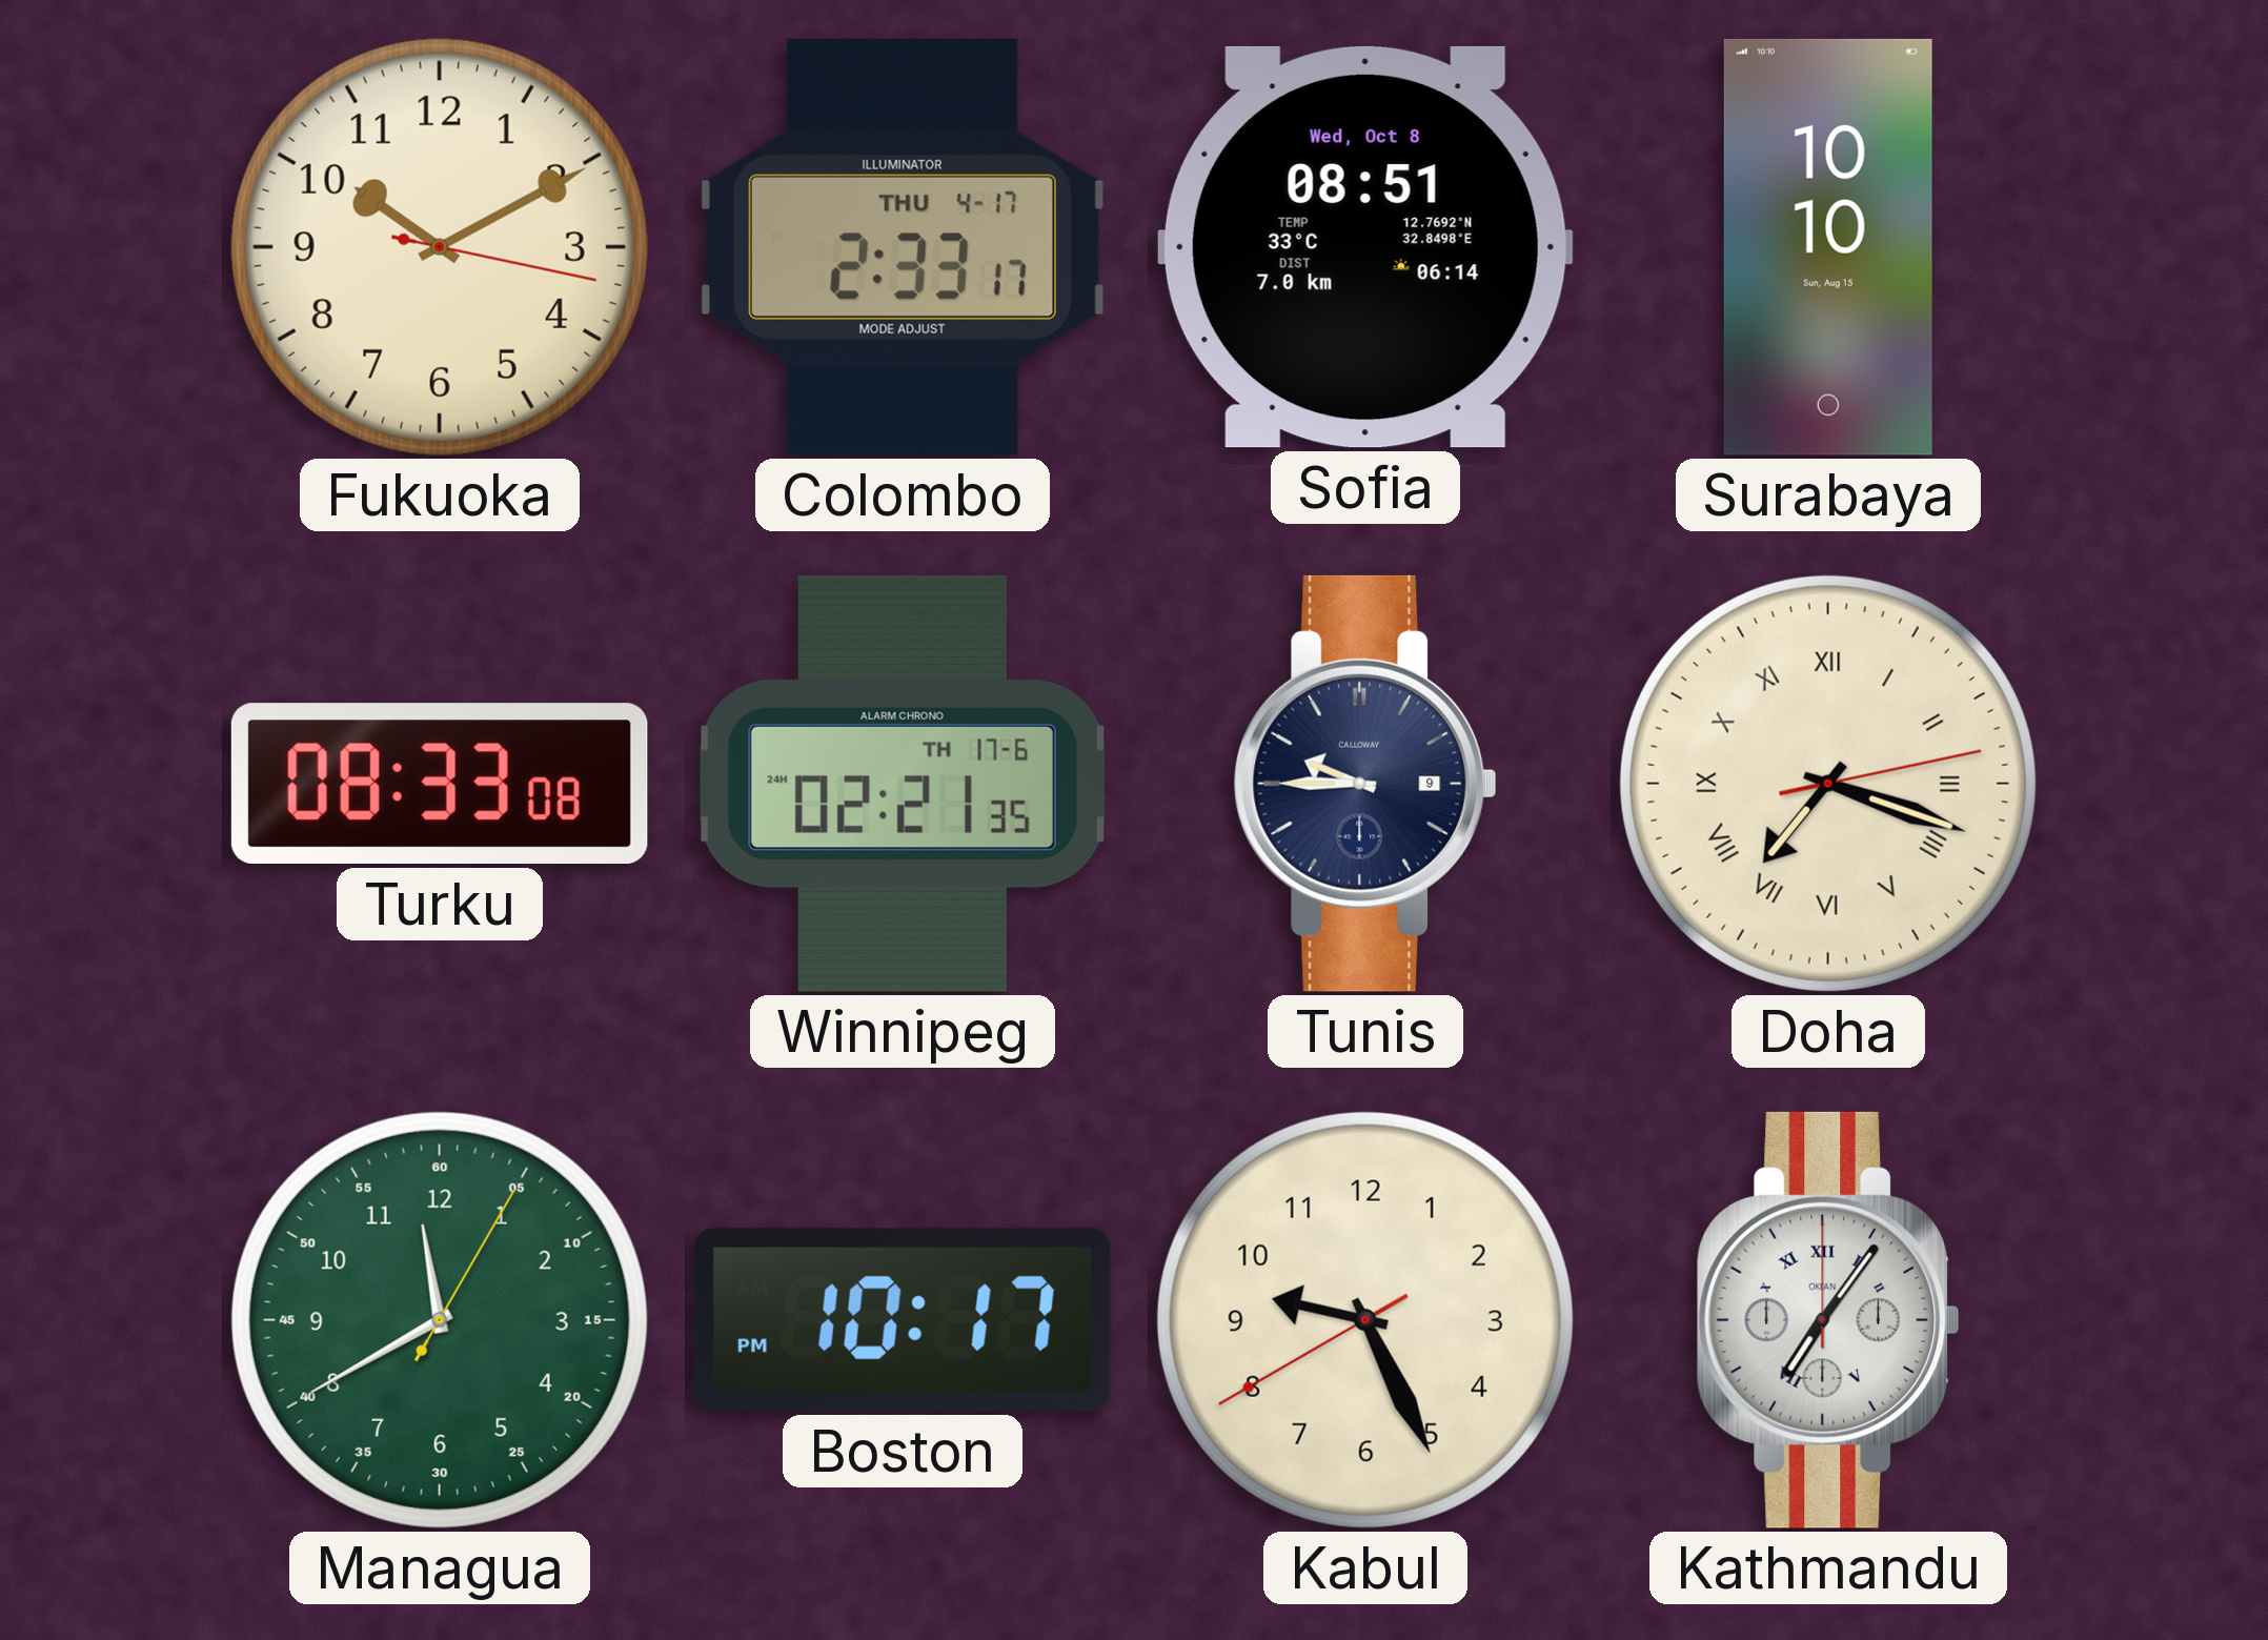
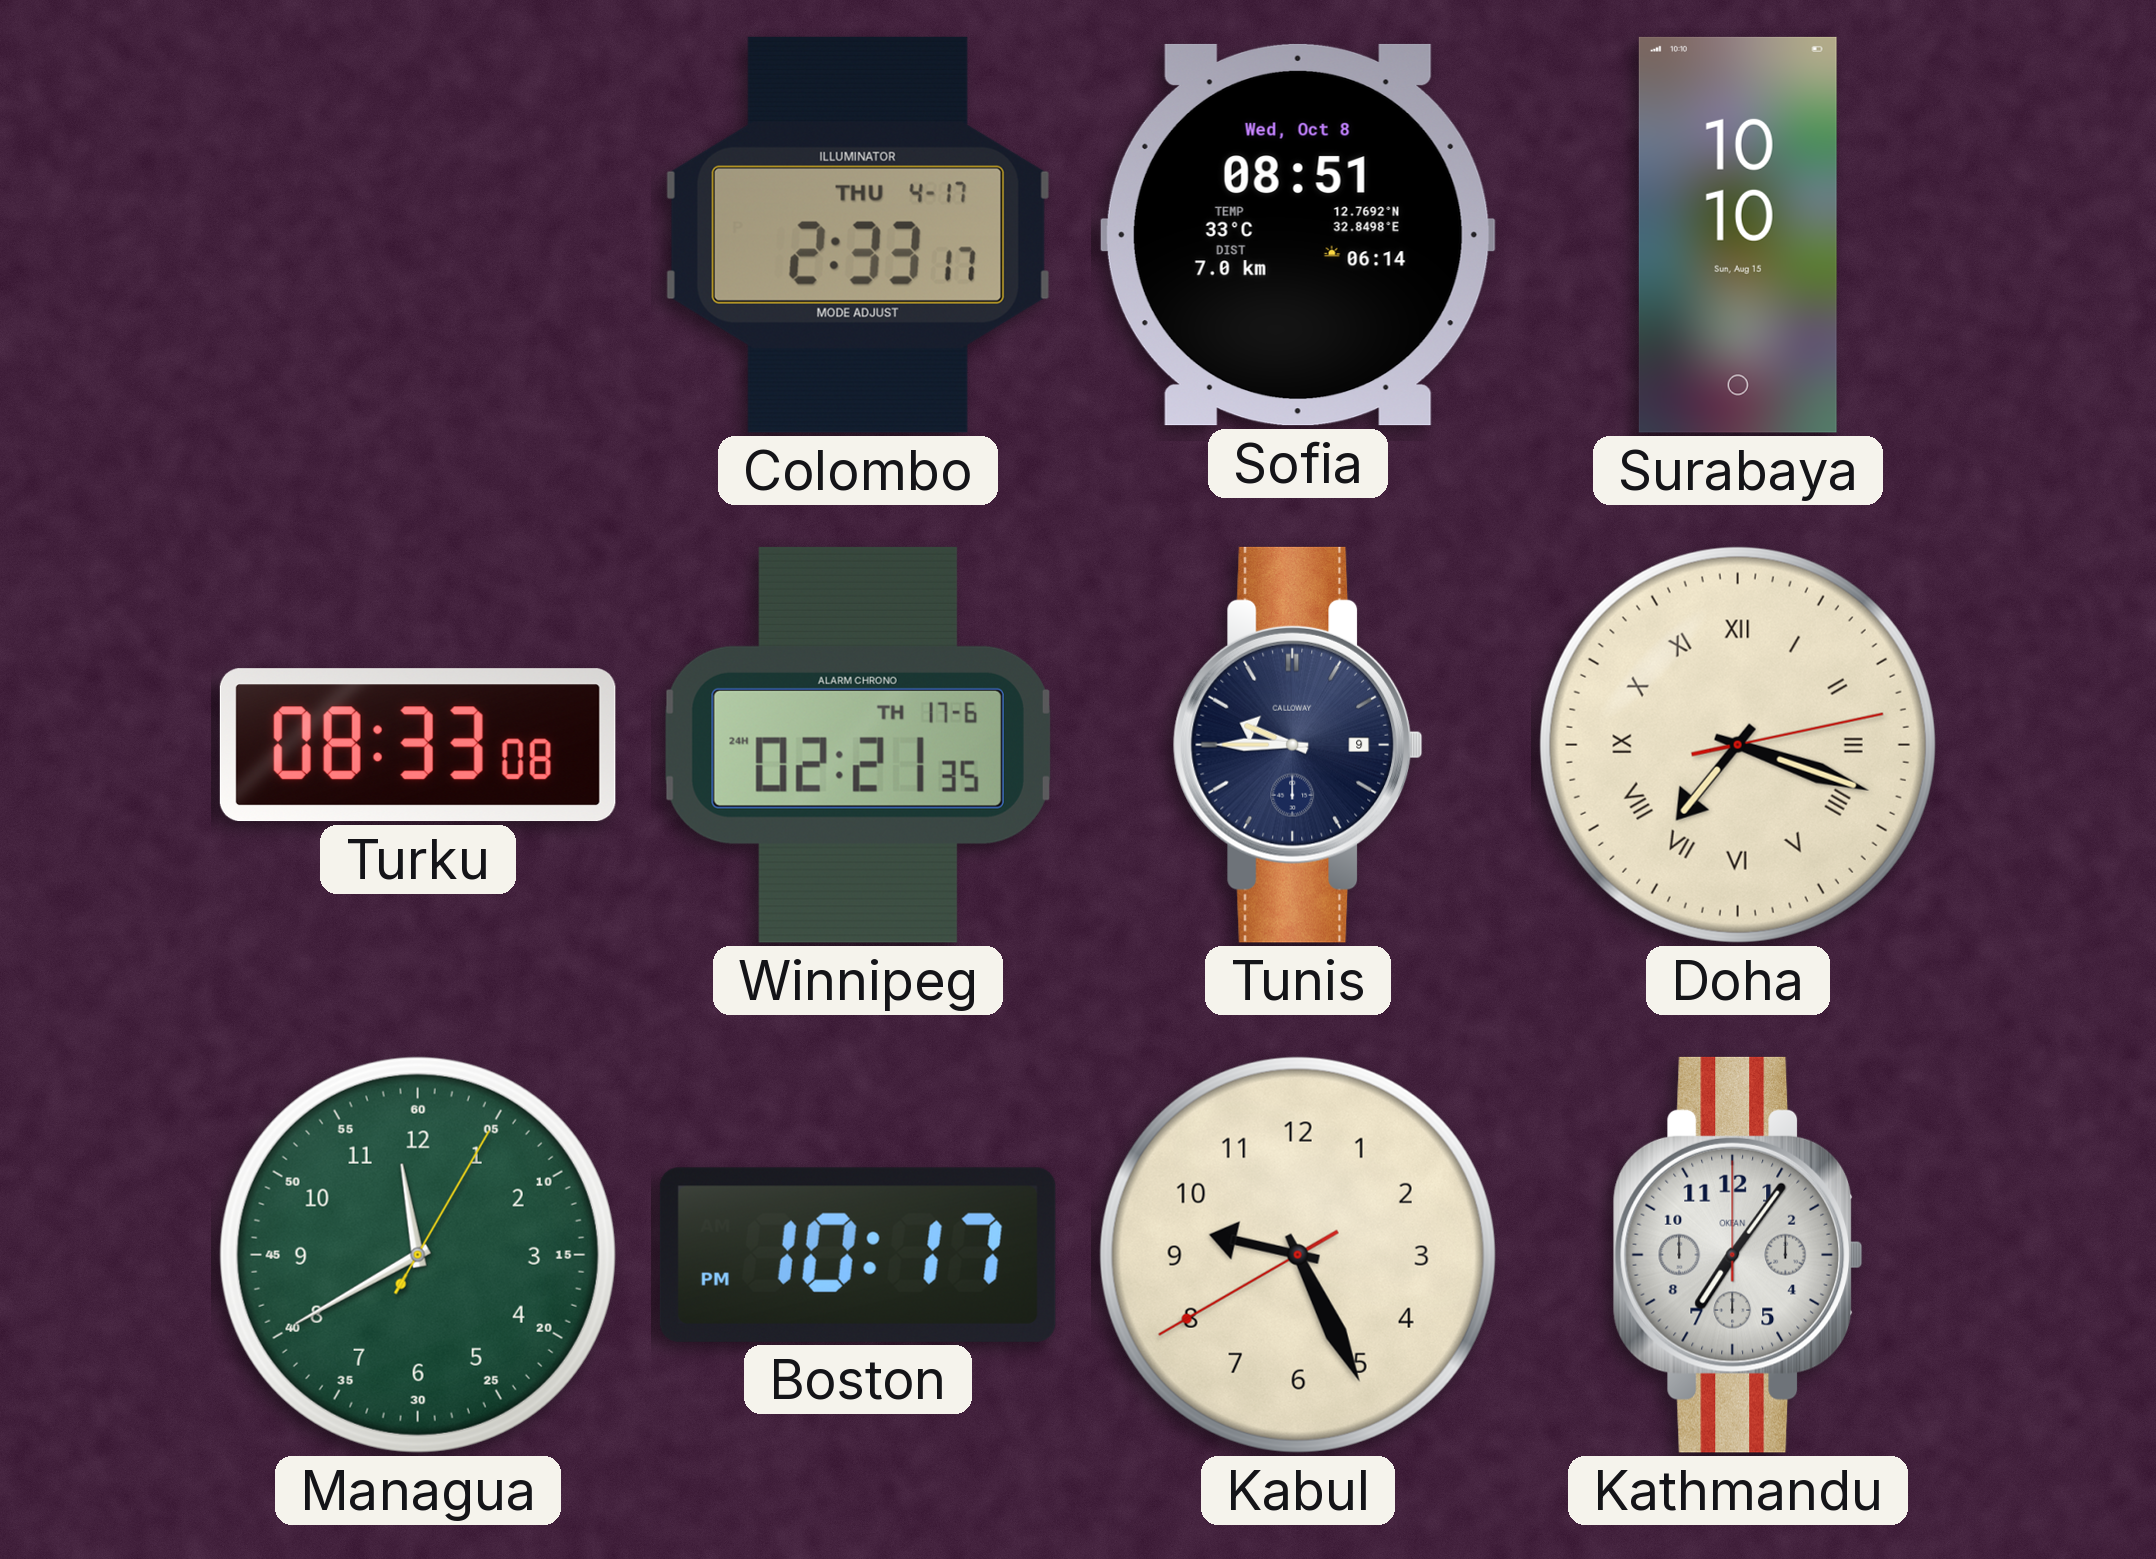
Fukuoka: 10:10 -> none (440, 247)
Kathmandu numerals: Roman -> Arabic (1738, 1255)
